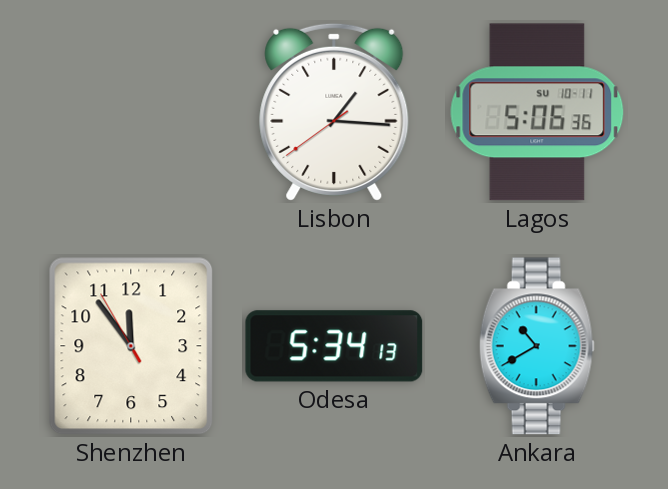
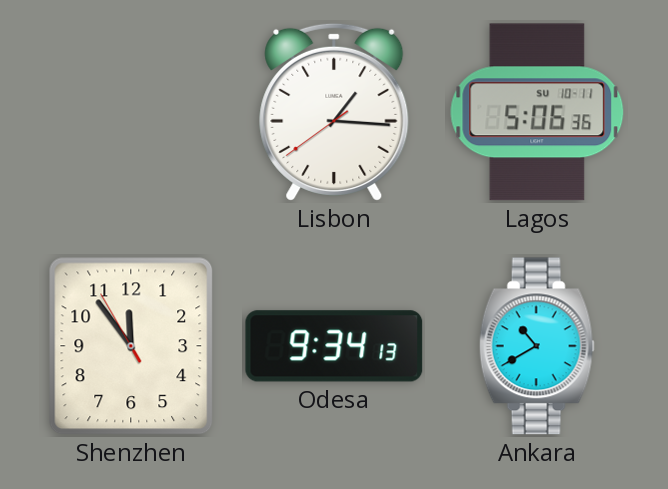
Odesa: 5:34 -> 9:34 (334, 346)
